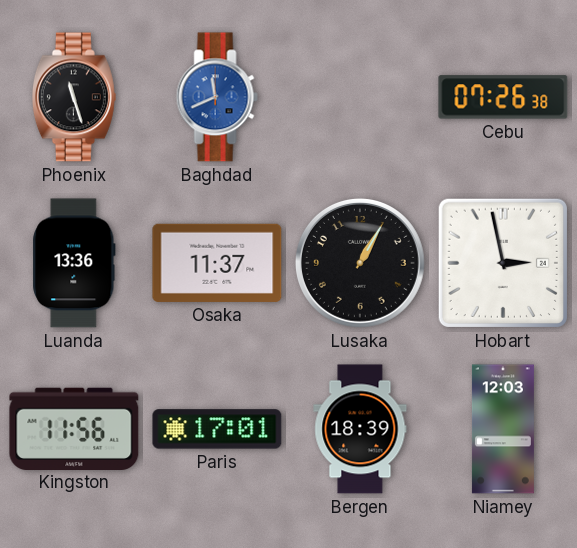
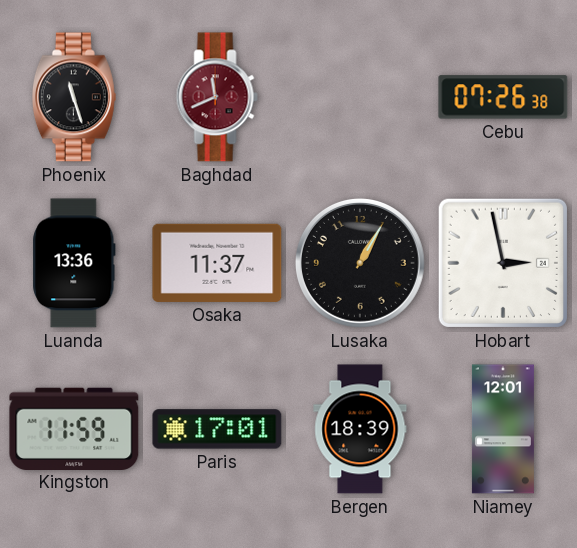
Baghdad dial: blue -> burgundy (217, 97)
Kingston: 11:56 -> 11:59 (74, 428)
Niamey: 12:03 -> 12:01 (503, 429)
